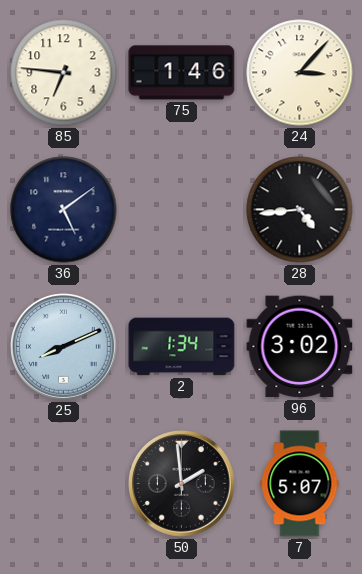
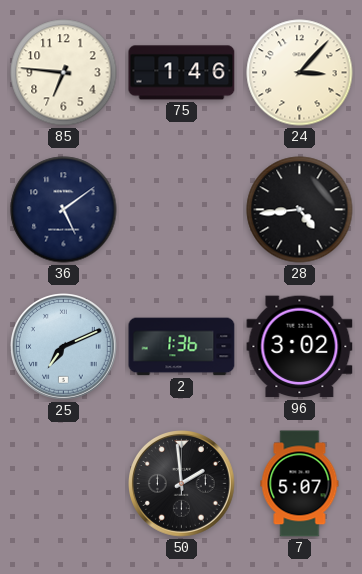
25: 8:11 -> 7:11 (64, 347)
2: 1:34 -> 1:36 (182, 347)
